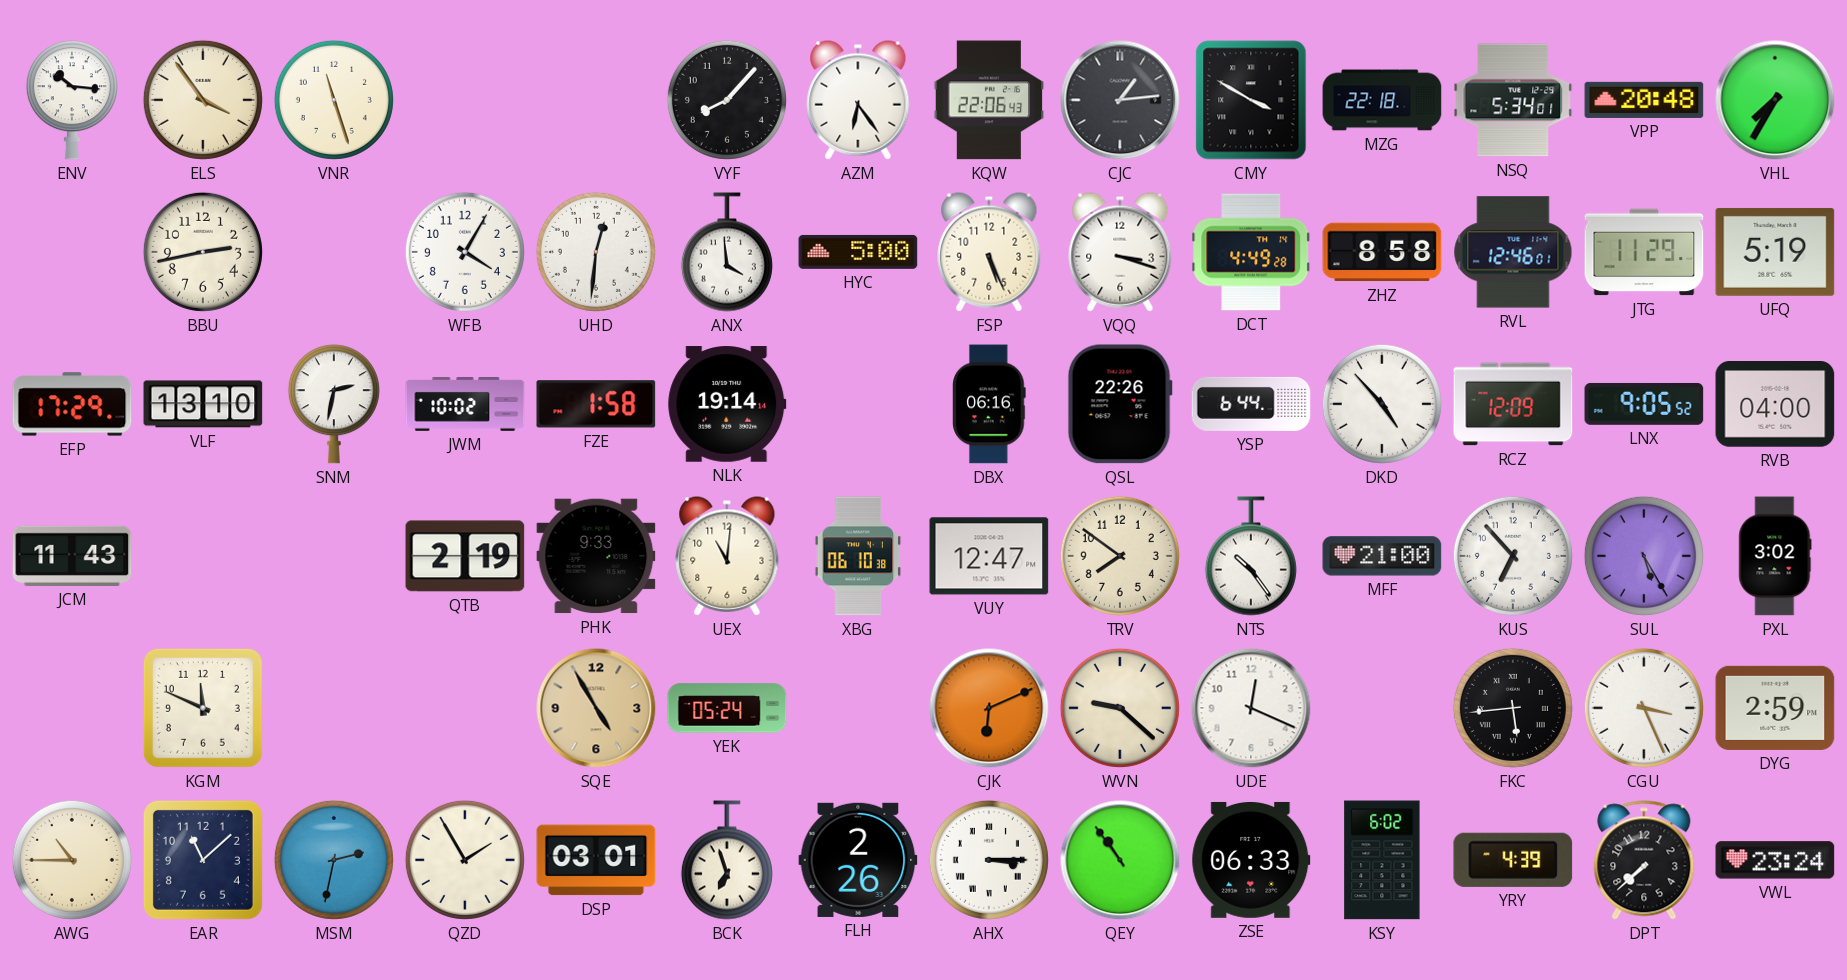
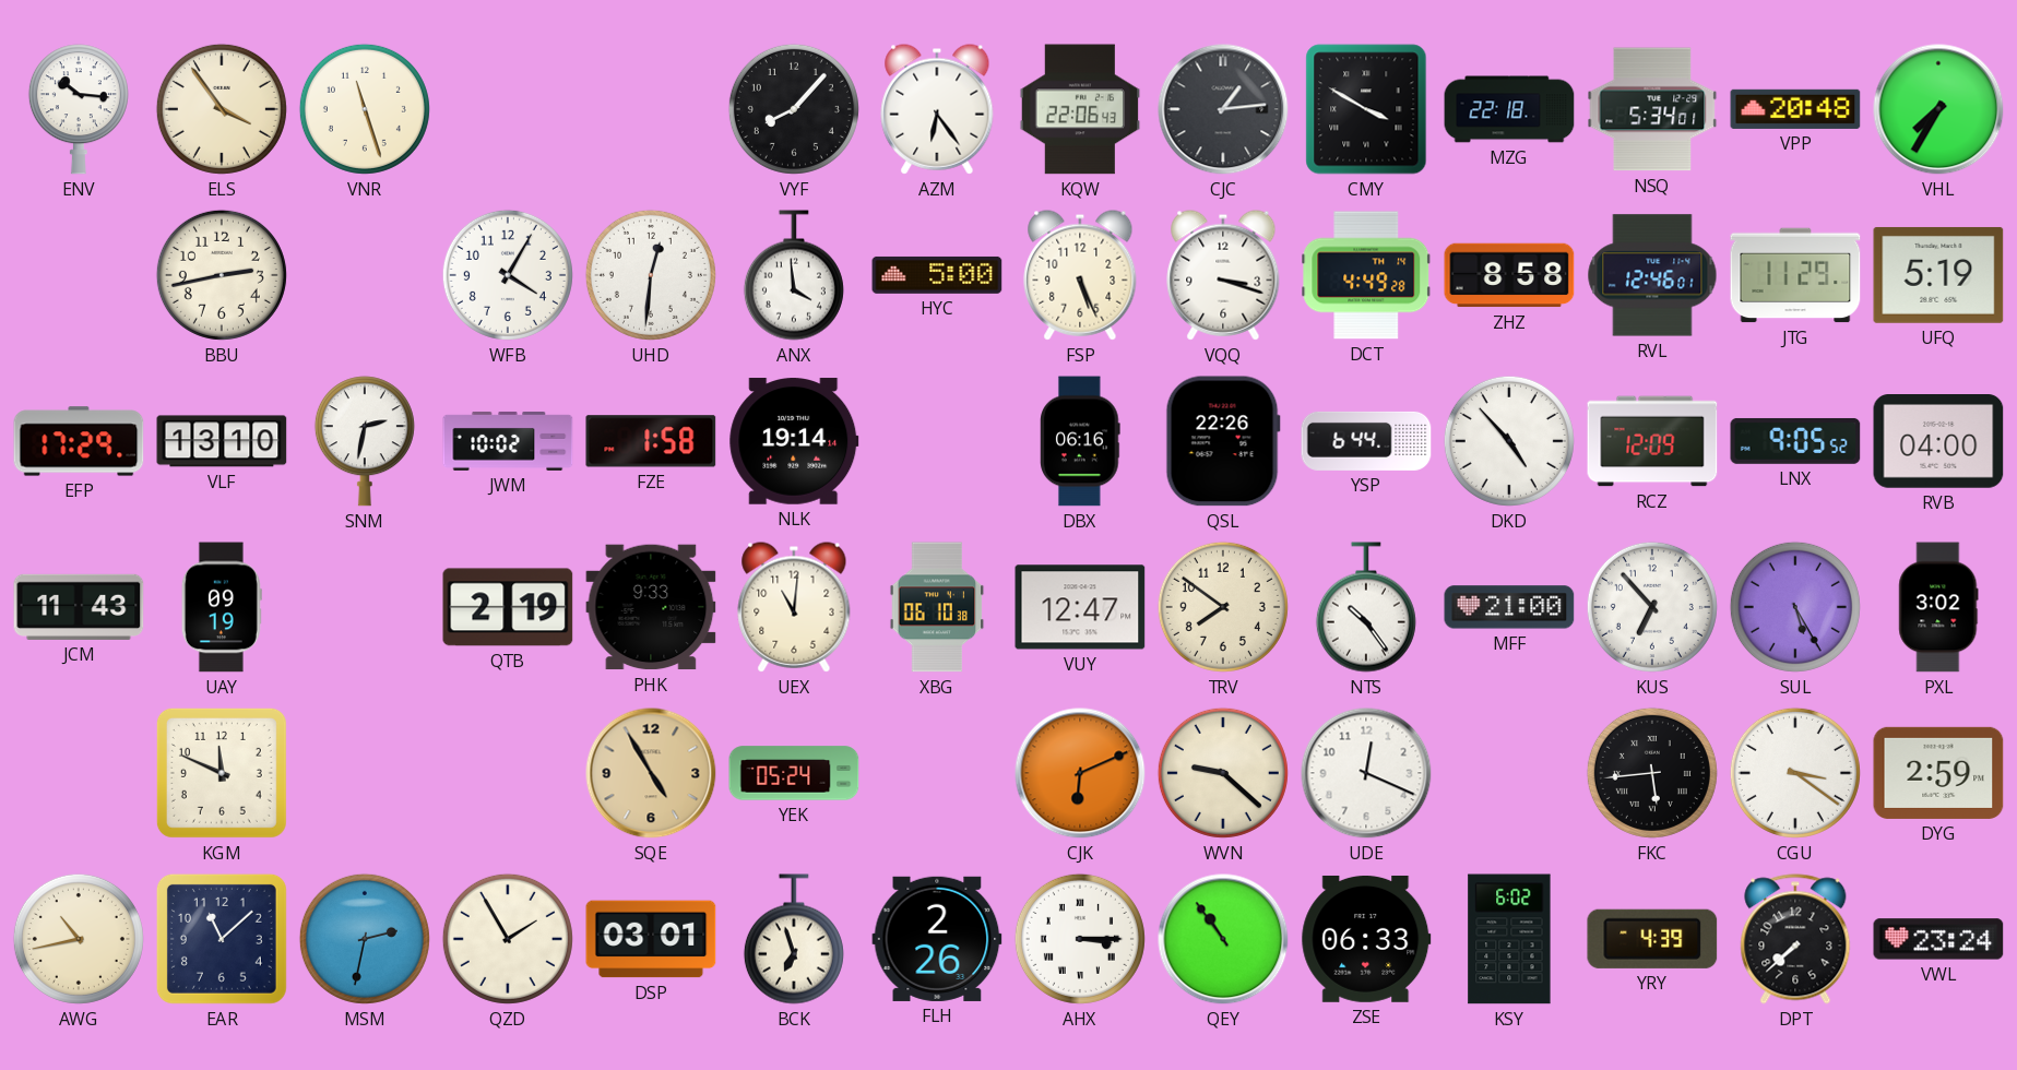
UAY: none -> 09:19 (222, 607)
CGU: 3:26 -> 3:21 (1795, 773)
AWG: 10:45 -> 10:43 (79, 939)
